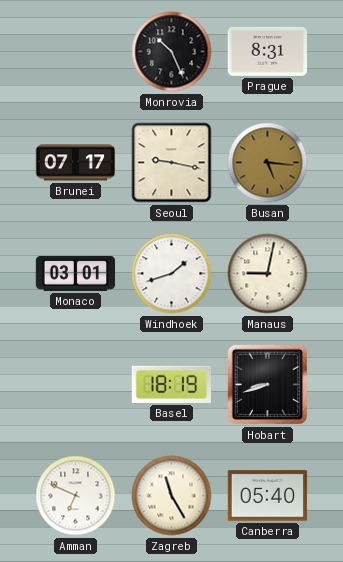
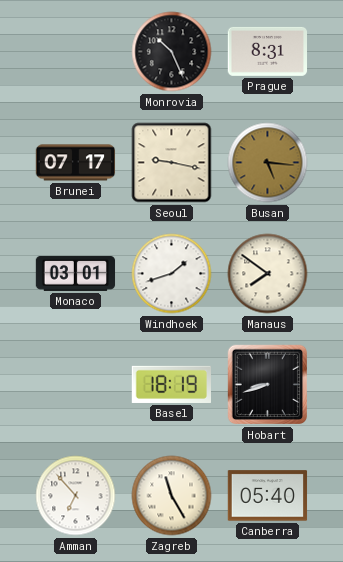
Manaus: 9:02 -> 7:51 (268, 274)
Amman: 6:49 -> 6:53 (76, 496)
